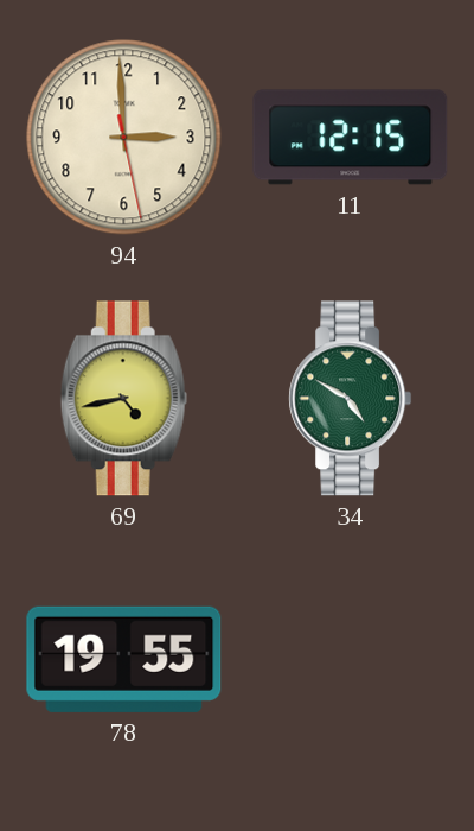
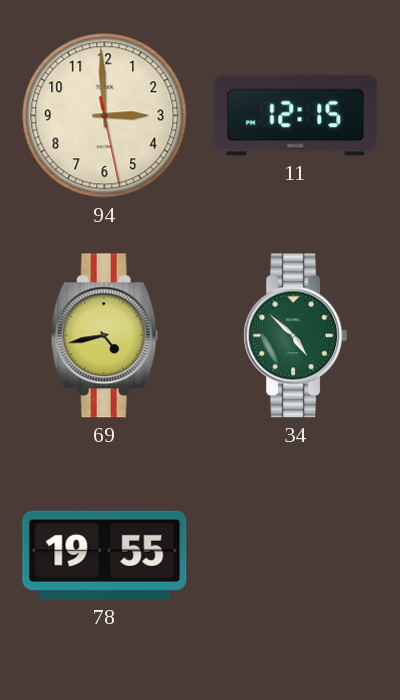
34: 4:50 -> 4:52 (296, 336)
